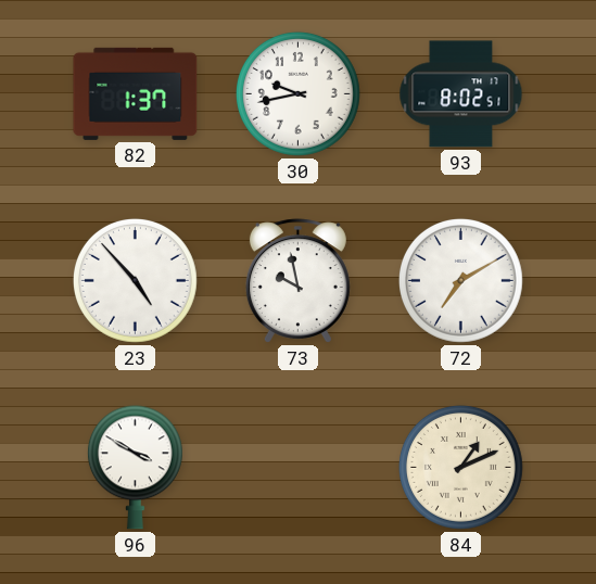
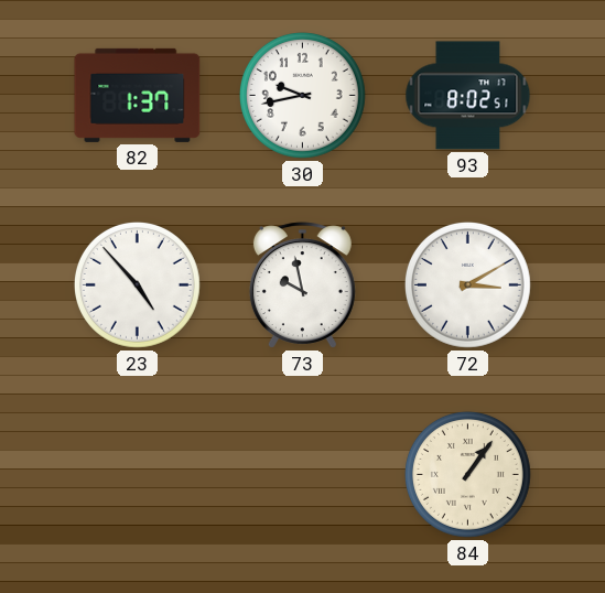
72: 7:10 -> 3:10 (467, 284)
96: 3:50 -> none (135, 468)
84: 1:11 -> 1:06 (467, 474)
